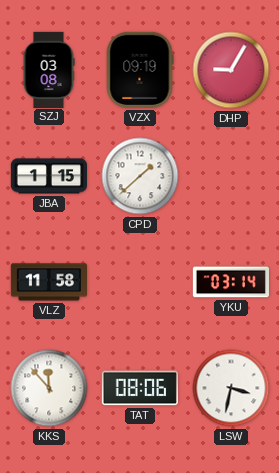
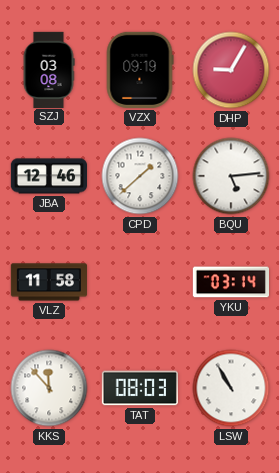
JBA: 1:15 -> 12:46 (48, 176)
BQU: none -> 5:14 (231, 176)
TAT: 08:06 -> 08:03 (140, 388)
LSW: 3:32 -> 10:55 (231, 388)
